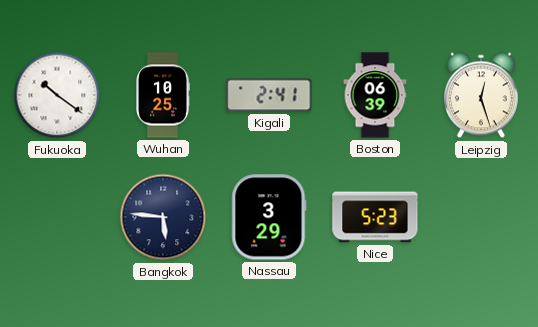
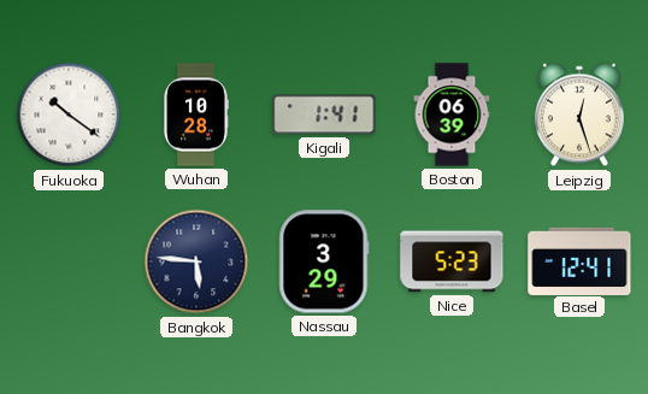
Wuhan: 10:25 -> 10:28 (196, 114)
Kigali: 2:41 -> 1:41 (324, 114)
Basel: none -> 12:41 (579, 260)
